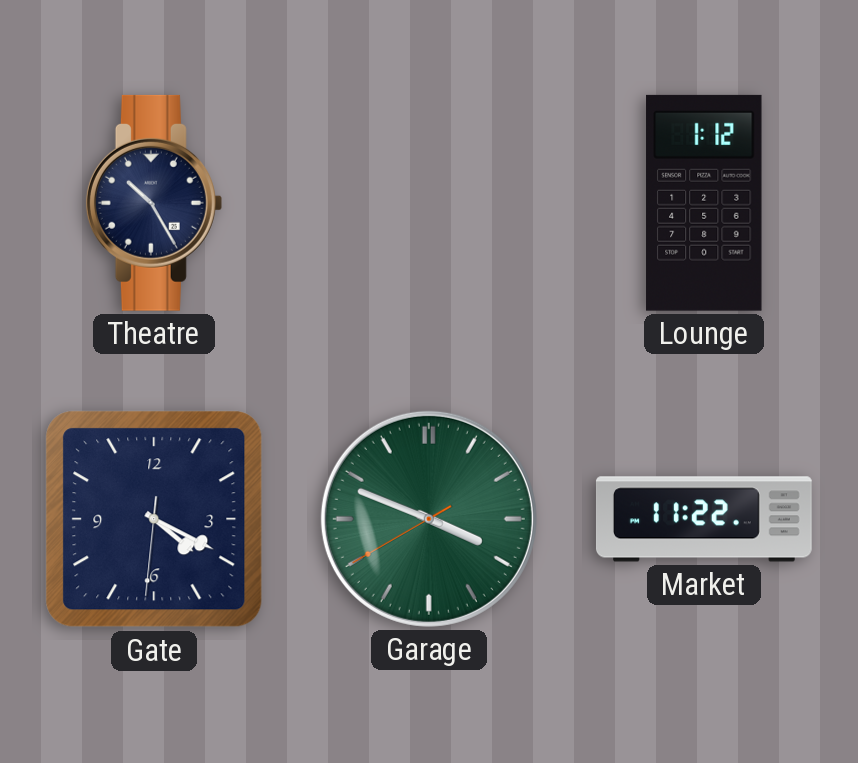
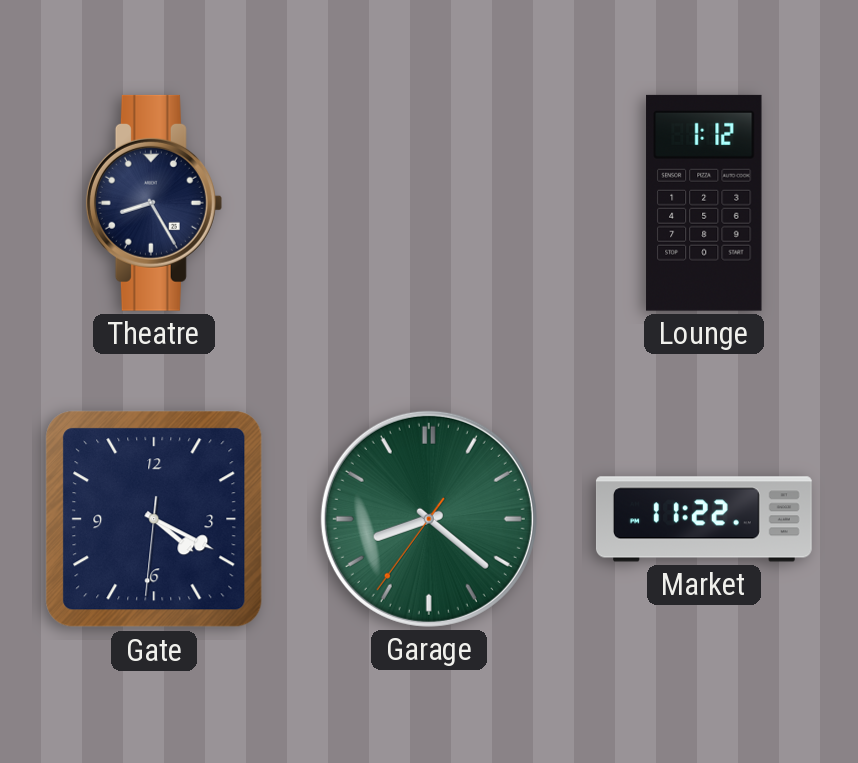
Theatre: 10:25 -> 8:25 (154, 203)
Garage: 3:48 -> 8:21 (429, 519)
